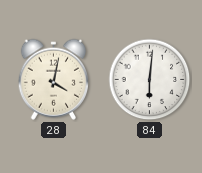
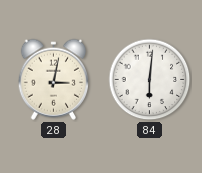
28: 4:02 -> 3:02 (53, 79)
